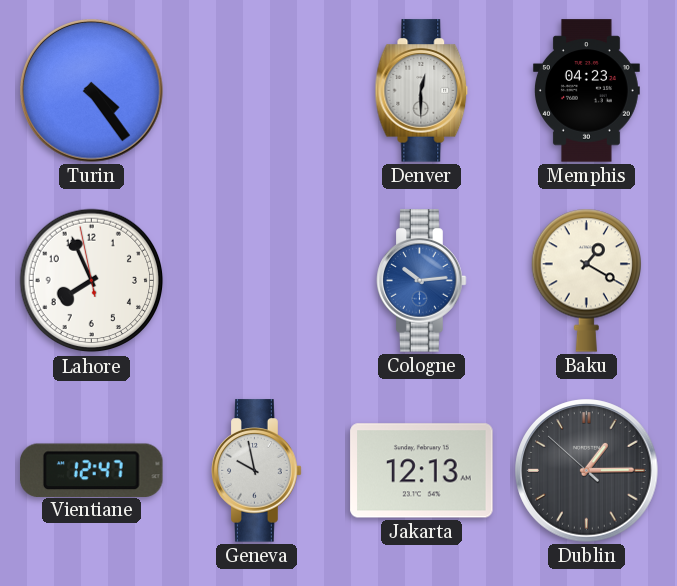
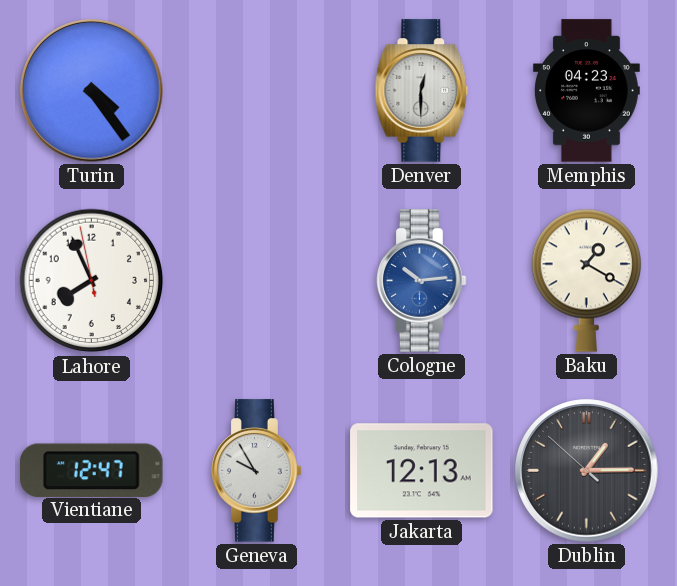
Geneva: 9:58 -> 9:55 (257, 471)
